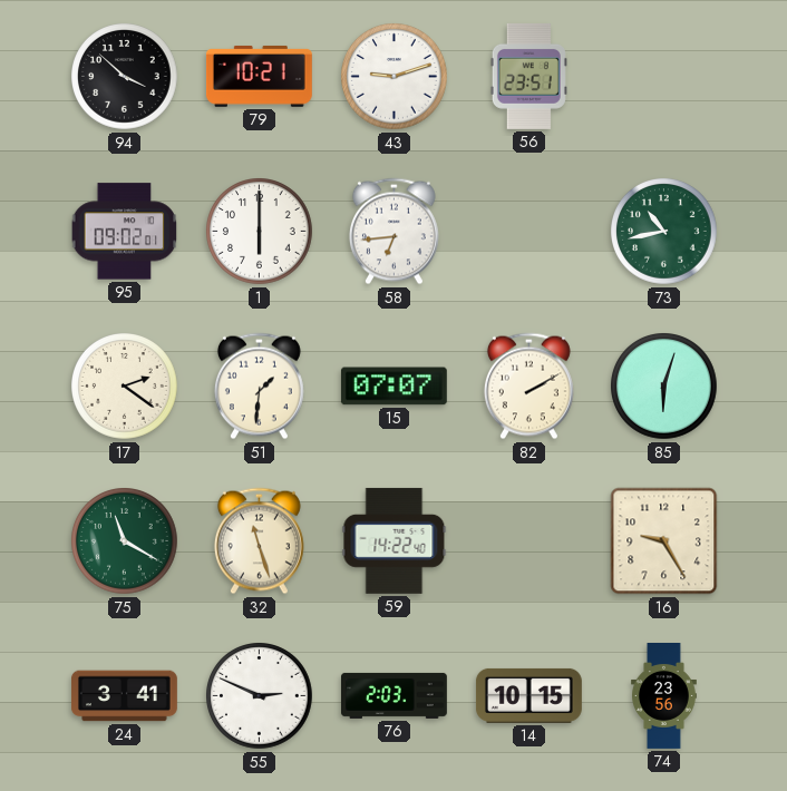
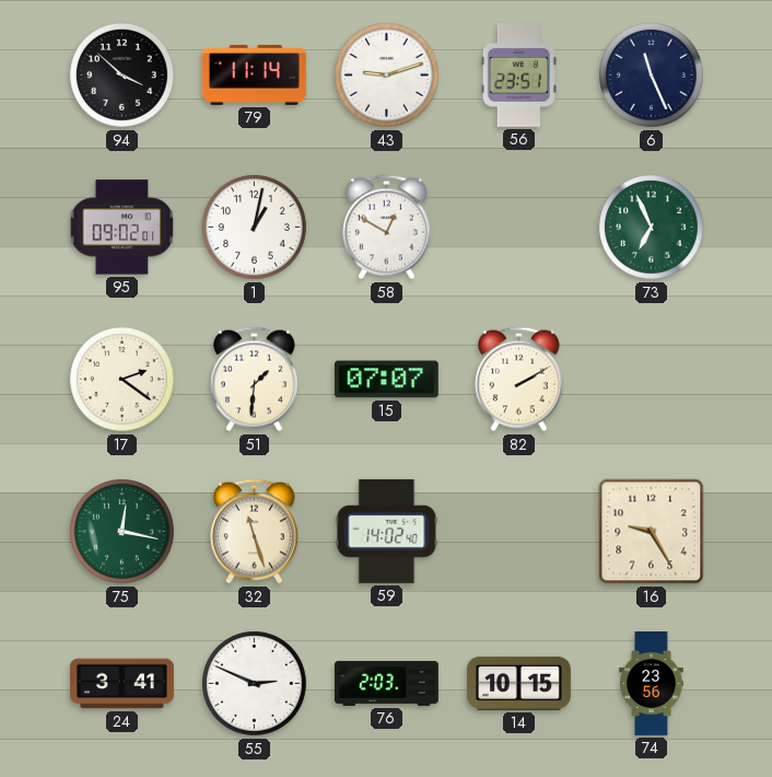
79: 10:21 -> 11:14 (254, 74)
6: none -> 11:26 (652, 76)
1: 6:00 -> 1:02 (255, 228)
58: 6:44 -> 12:50 (386, 228)
73: 10:43 -> 6:56 (652, 228)
85: 6:03 -> none (664, 387)
75: 11:20 -> 12:17 (122, 532)
59: 14:22 -> 14:02 (387, 531)
